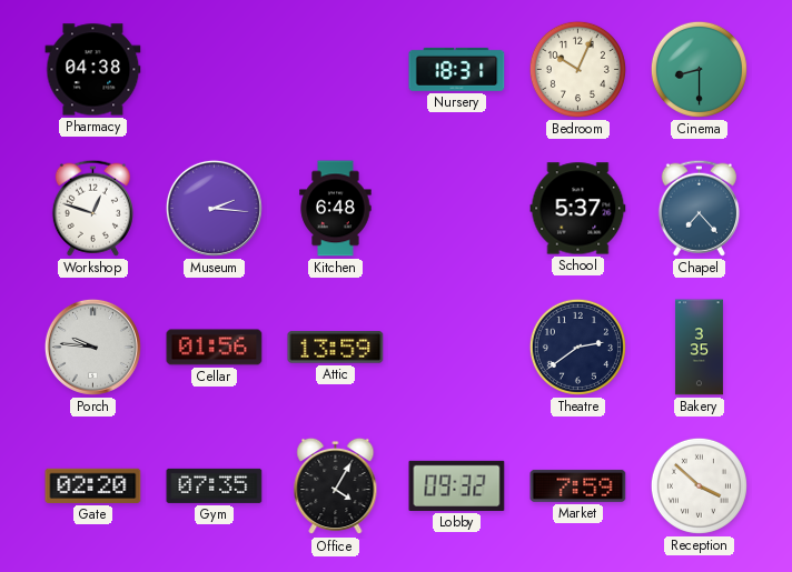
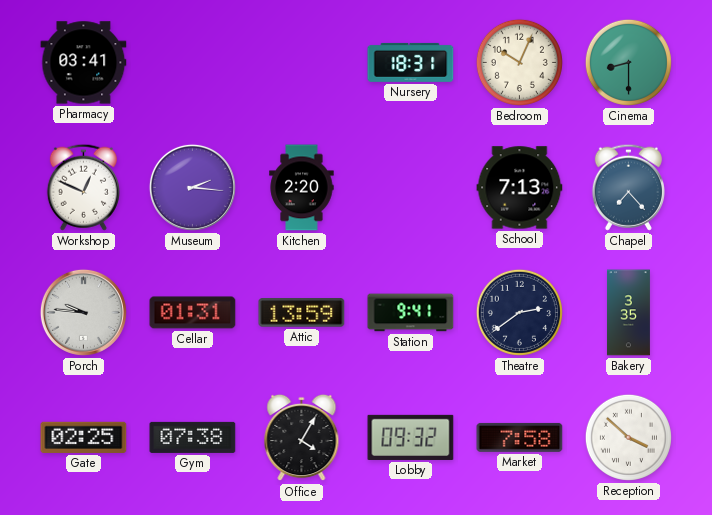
Pharmacy: 04:38 -> 03:41 (84, 63)
Workshop: 12:48 -> 12:49 (83, 187)
Kitchen: 6:48 -> 2:20 (302, 188)
School: 5:37 -> 7:13 (520, 188)
Cellar: 01:56 -> 01:31 (193, 313)
Station: none -> 9:41 (411, 313)
Gate: 02:20 -> 02:25 (84, 437)
Gym: 07:35 -> 07:38 (193, 437)
Market: 7:59 -> 7:58 (520, 437)
